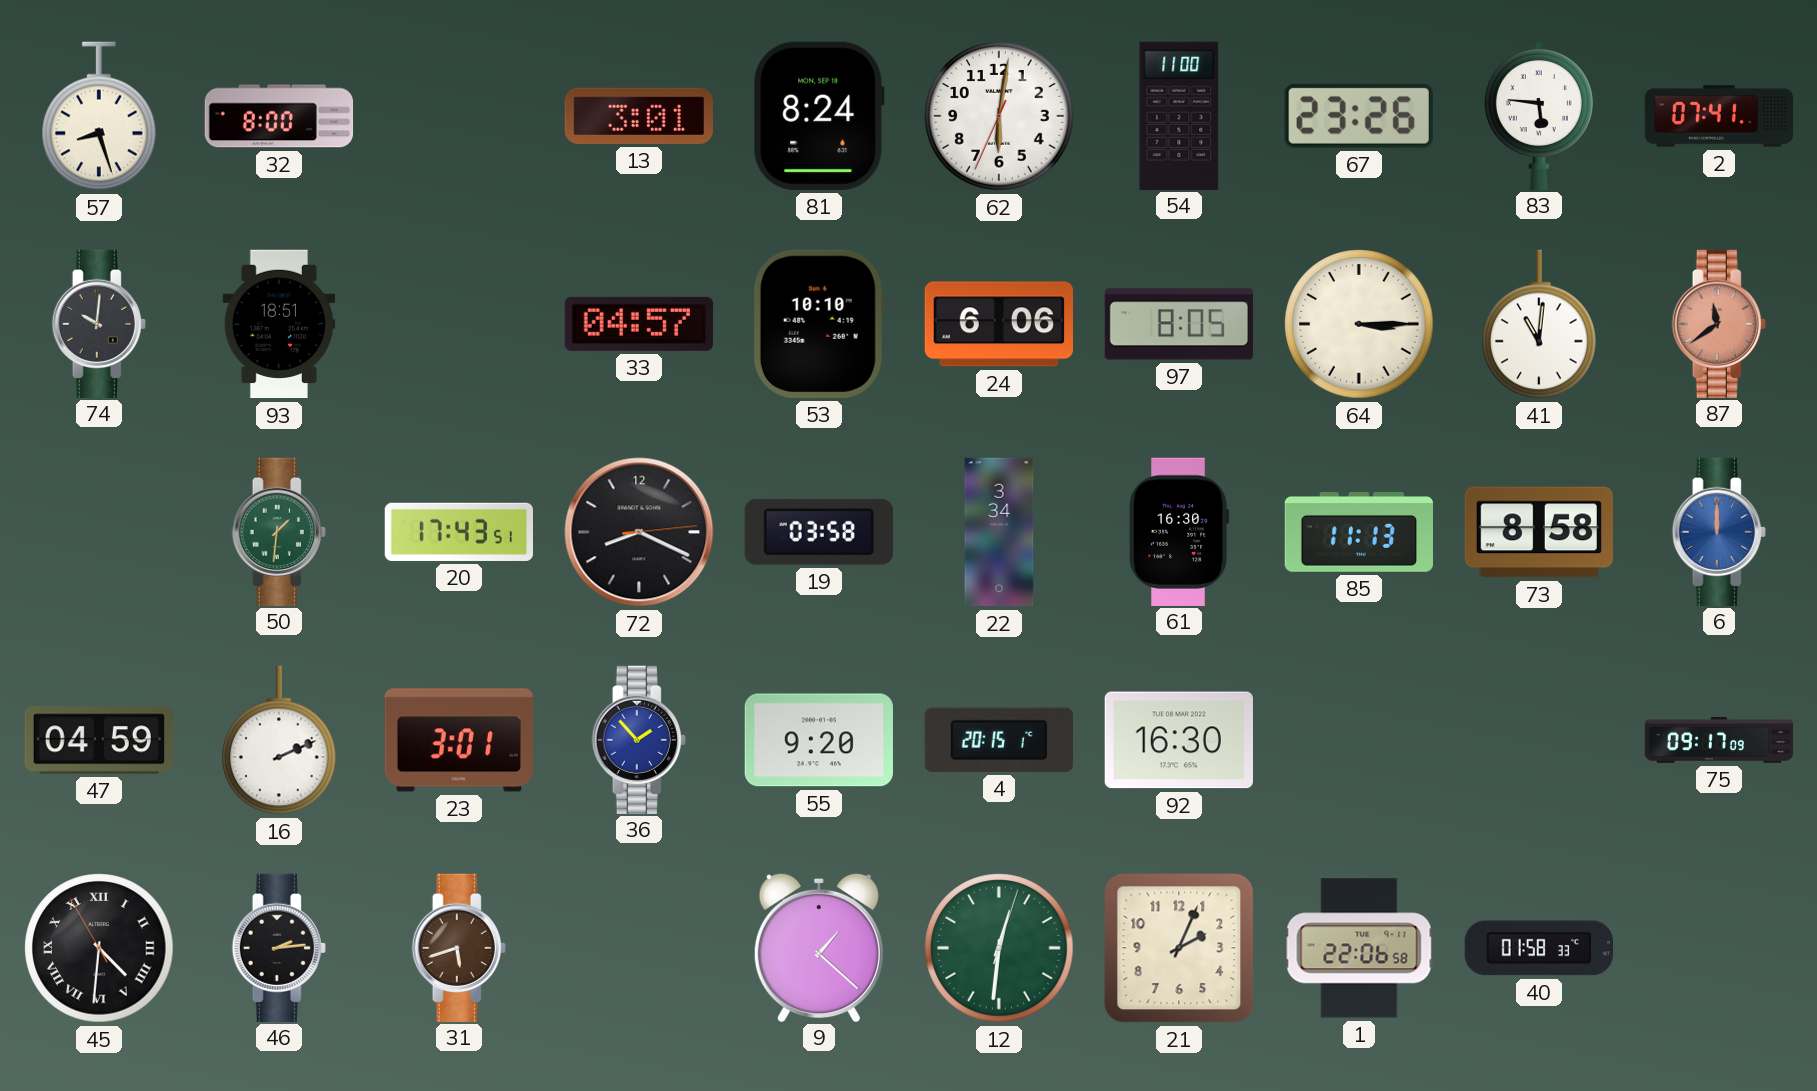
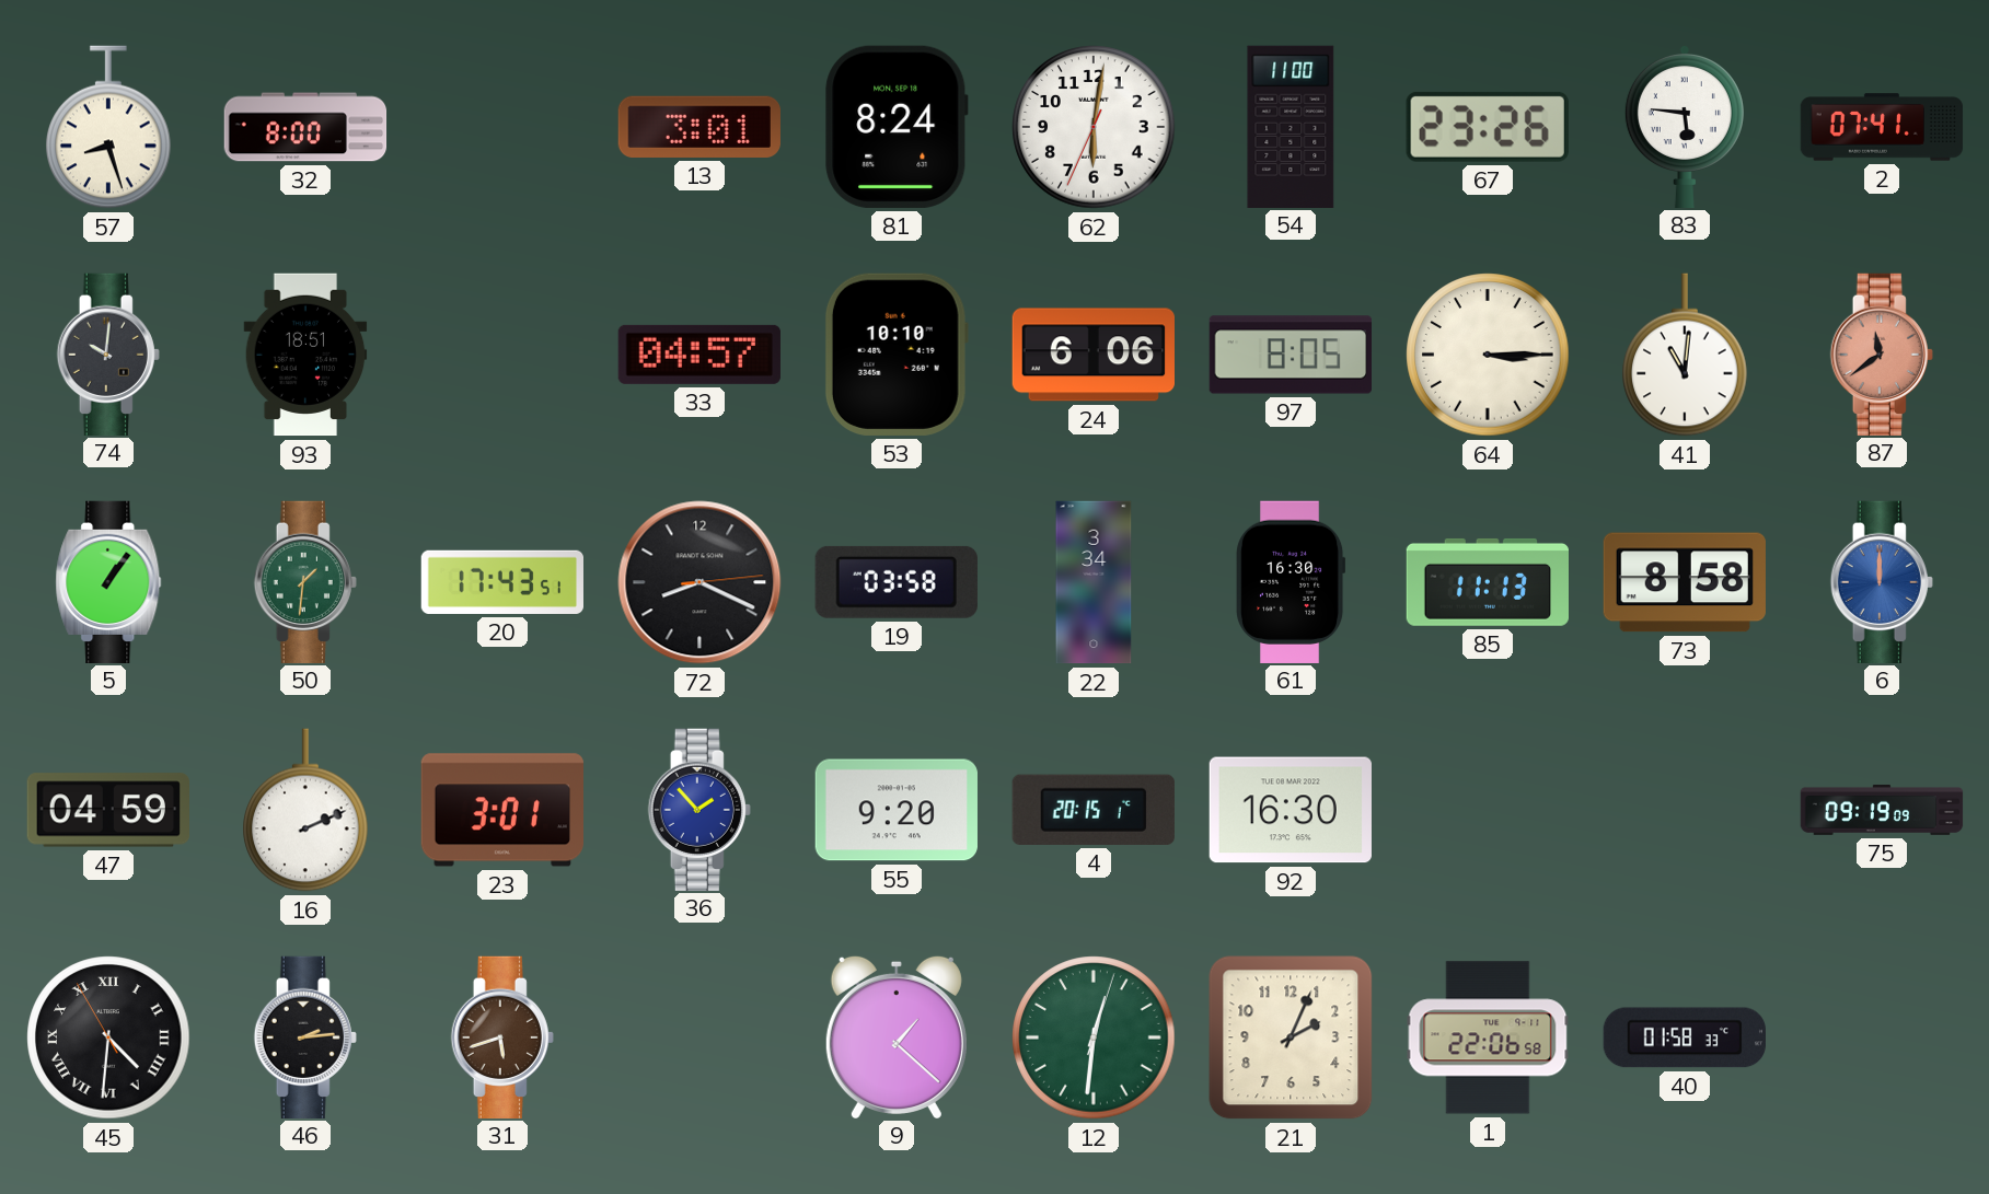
5: none -> 1:06 (108, 581)
75: 09:17 -> 09:19 (1882, 810)
